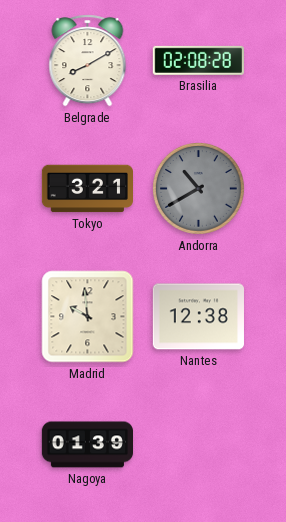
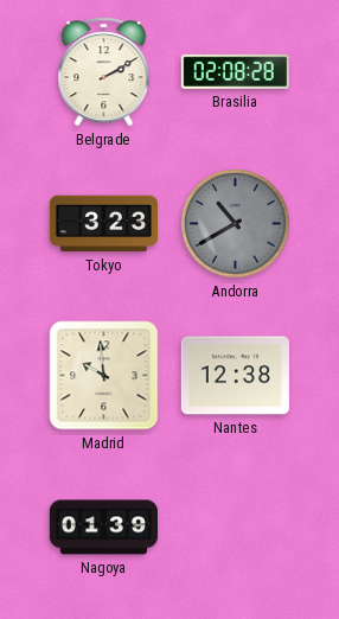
Belgrade: 8:10 -> 2:10 (104, 72)
Tokyo: 3:21 -> 3:23 (103, 224)
